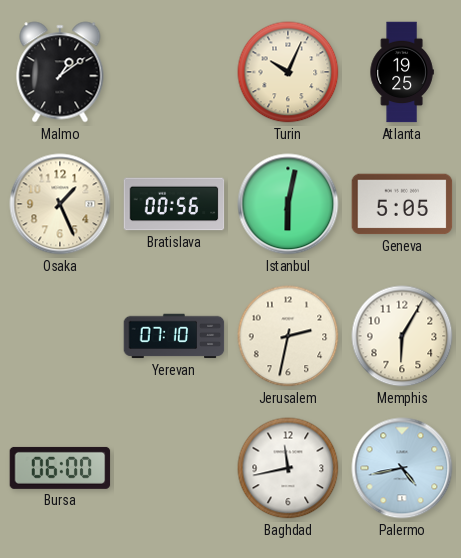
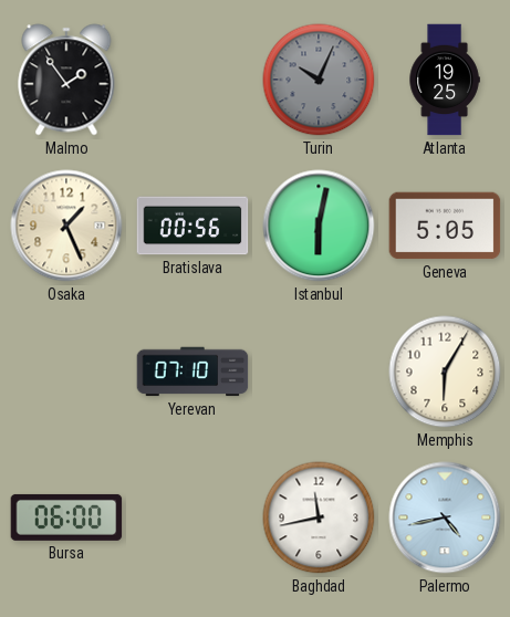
Malmo: 1:09 -> 1:54 (66, 80)
Turin dial: cream -> grey (319, 80)
Jerusalem: 2:32 -> none (288, 336)
